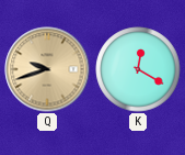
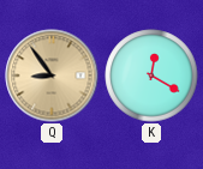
Q: 9:42 -> 8:54 (52, 76)
